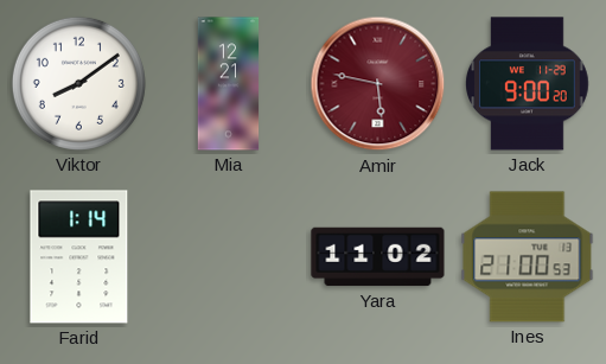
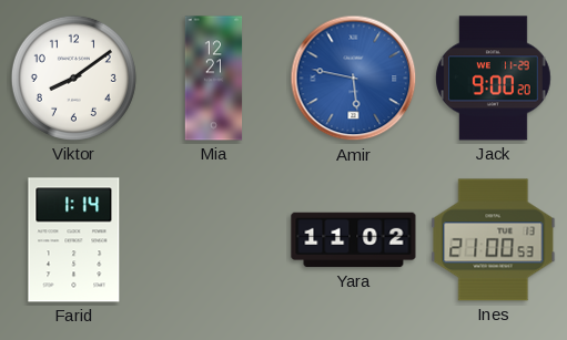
Amir dial: burgundy -> blue (354, 79)
